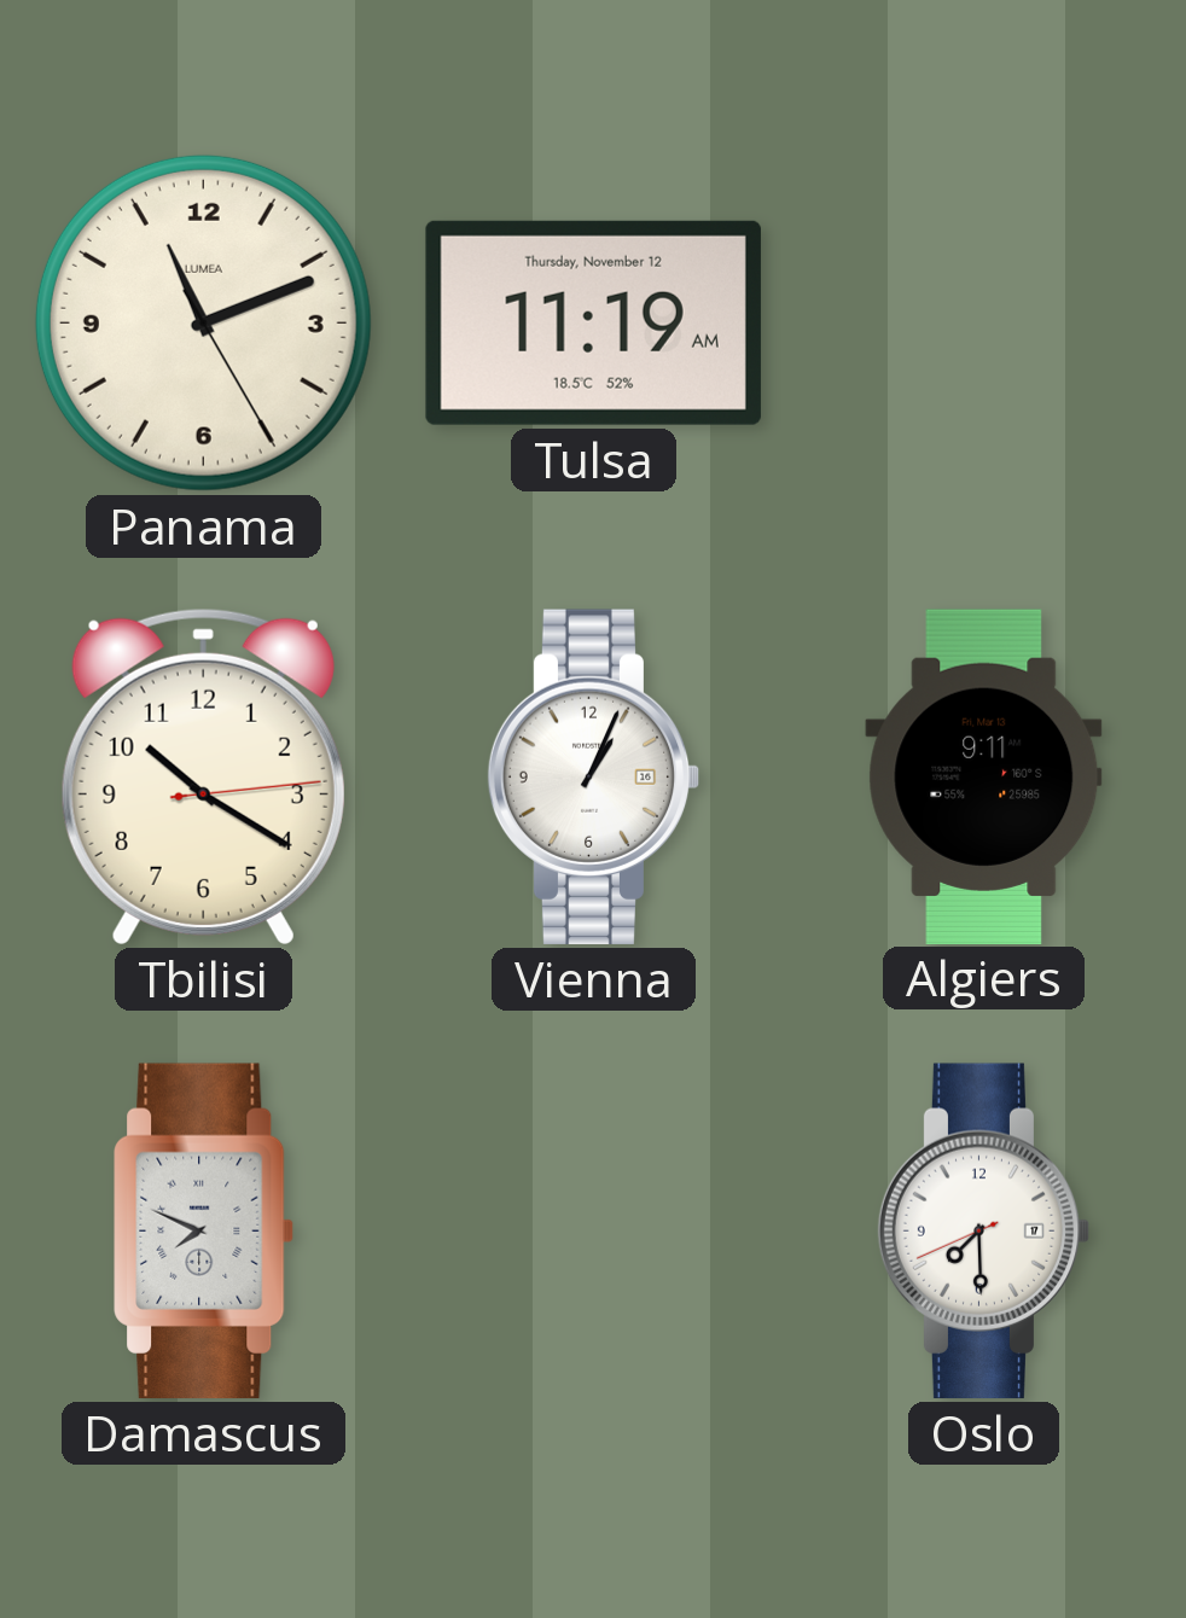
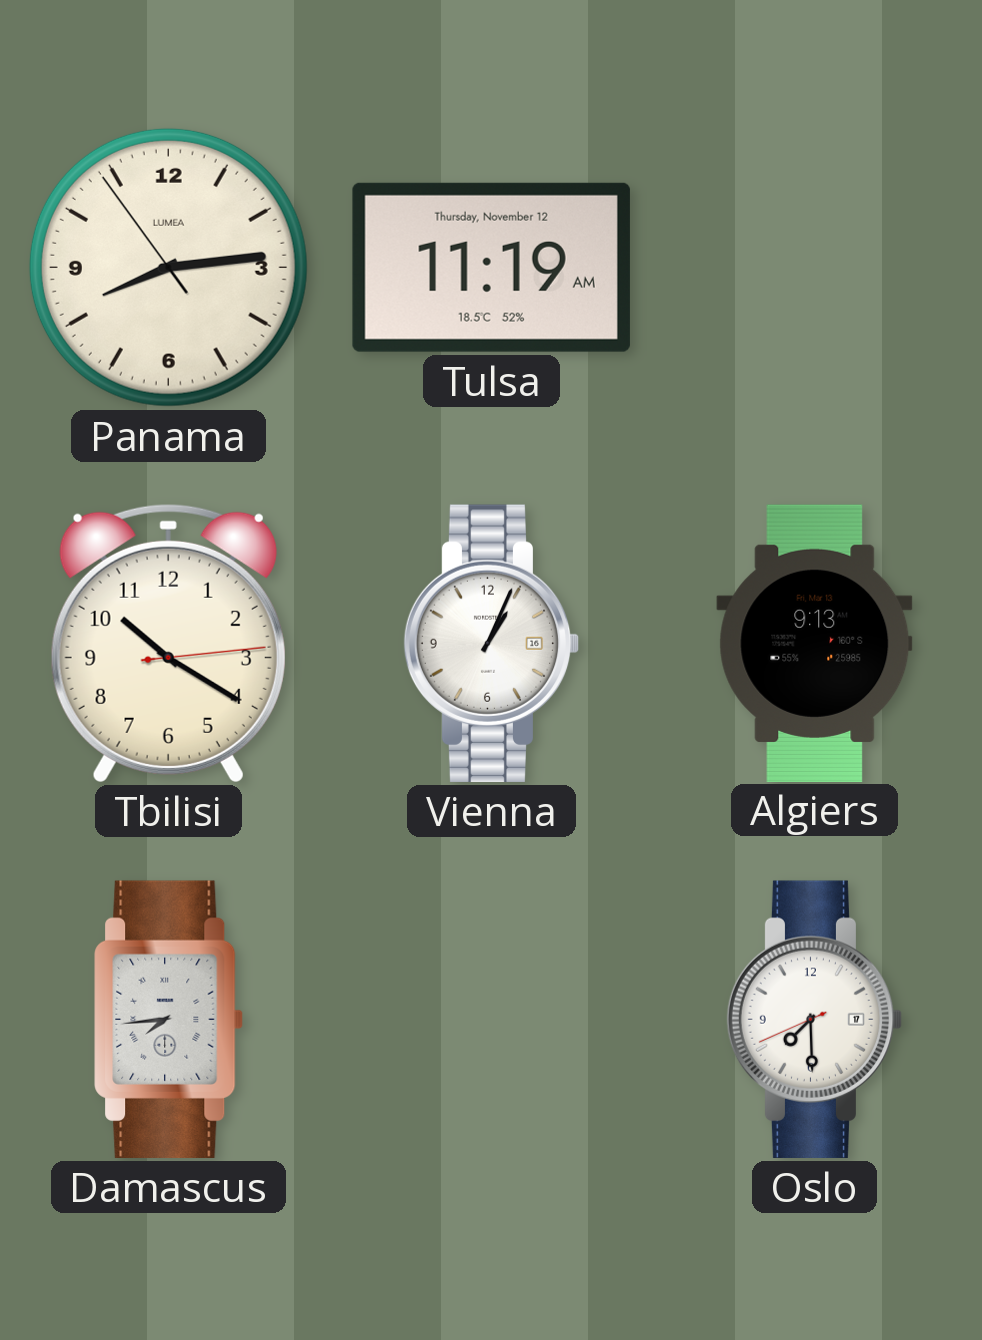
Panama: 11:11 -> 8:13 (168, 267)
Algiers: 9:11 -> 9:13 (815, 643)
Damascus: 7:49 -> 7:44 (169, 1019)
